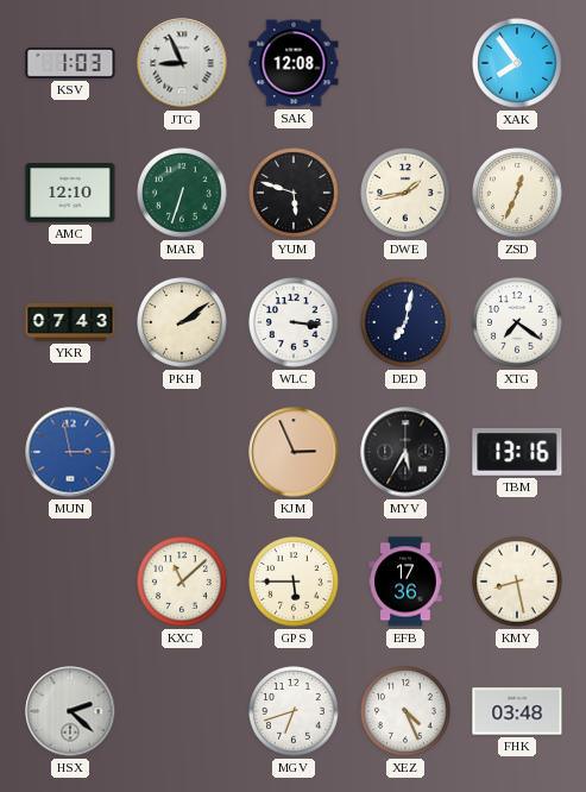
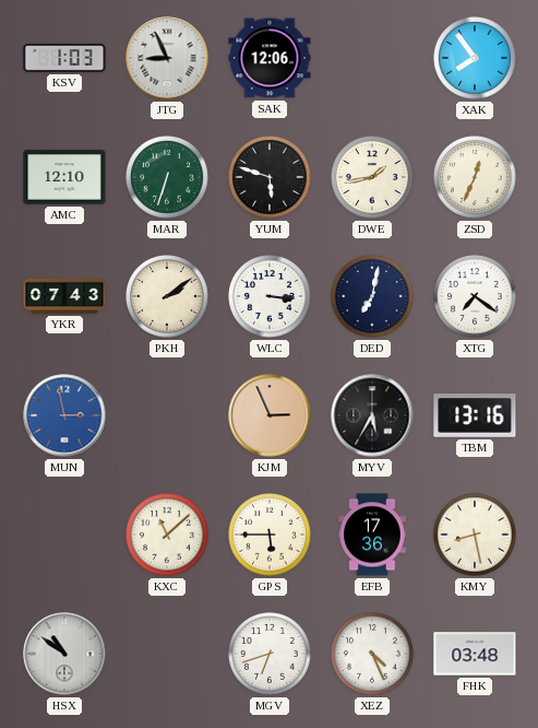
SAK: 12:08 -> 12:06 (270, 58)
HSX: 2:22 -> 10:51 (64, 654)
